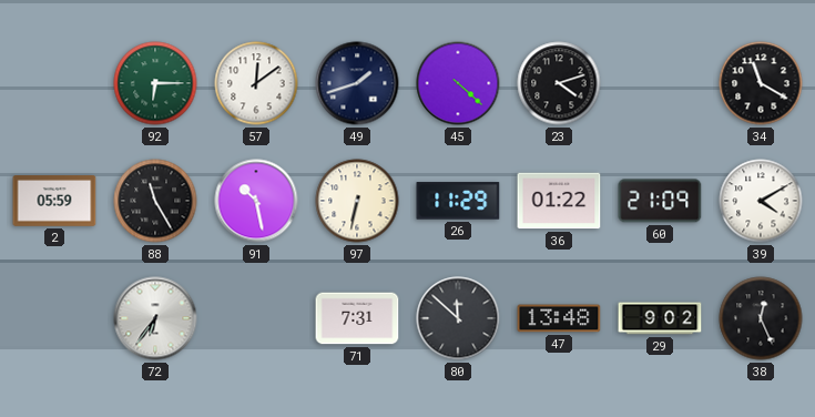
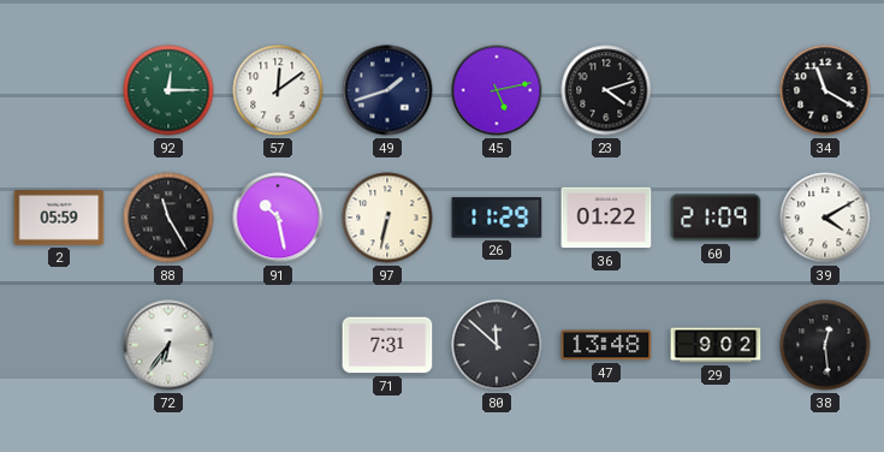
92: 6:15 -> 12:15 (168, 90)
45: 4:22 -> 5:13 (497, 90)
38: 12:26 -> 12:29 (825, 345)
